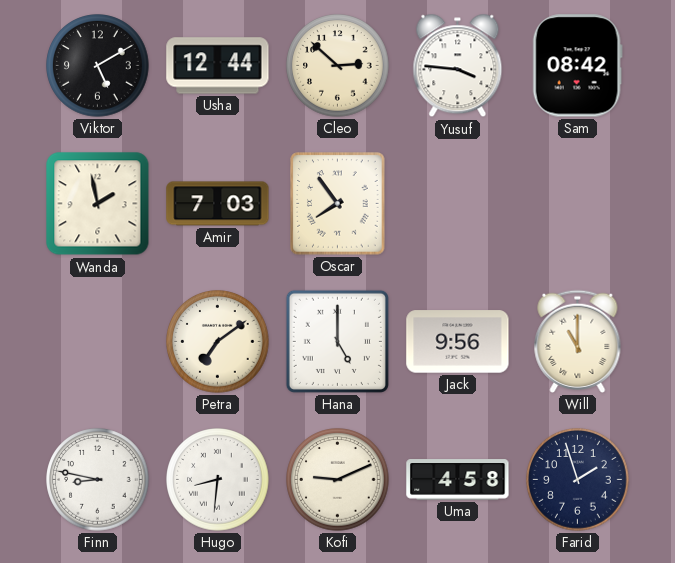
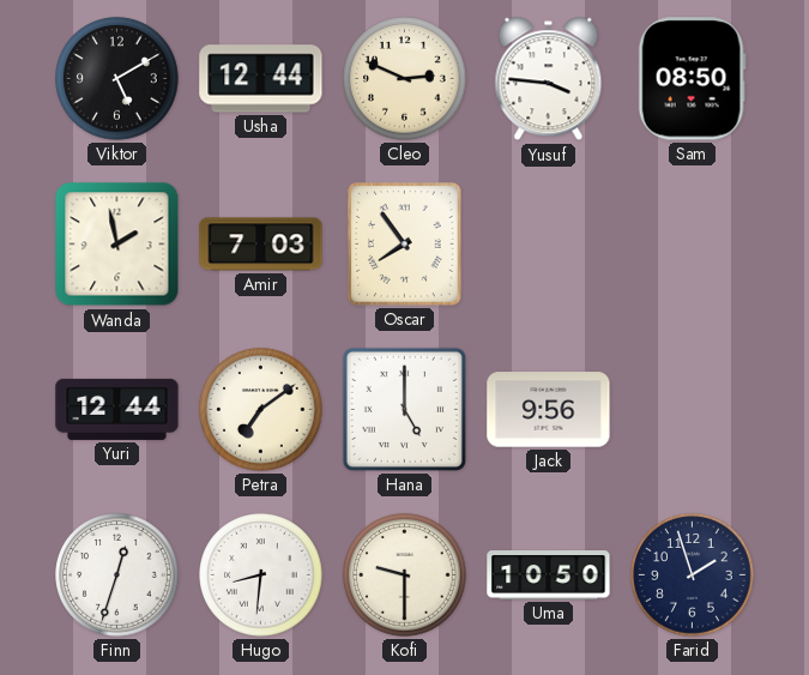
Cleo: 2:52 -> 2:49 (405, 79)
Sam: 08:42 -> 08:50 (692, 79)
Yuri: none -> 12:44 (117, 409)
Will: 11:00 -> none (578, 341)
Finn: 8:47 -> 12:33 (117, 575)
Kofi: 9:11 -> 9:30 (405, 575)
Uma: 4:58 -> 10:50 (549, 575)
